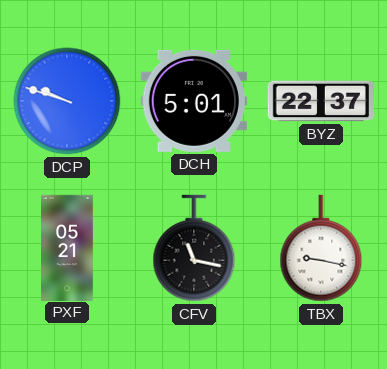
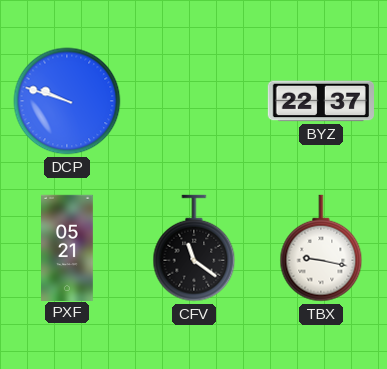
DCH: 5:01 -> none (194, 101)
CFV: 11:17 -> 11:21 (194, 248)
